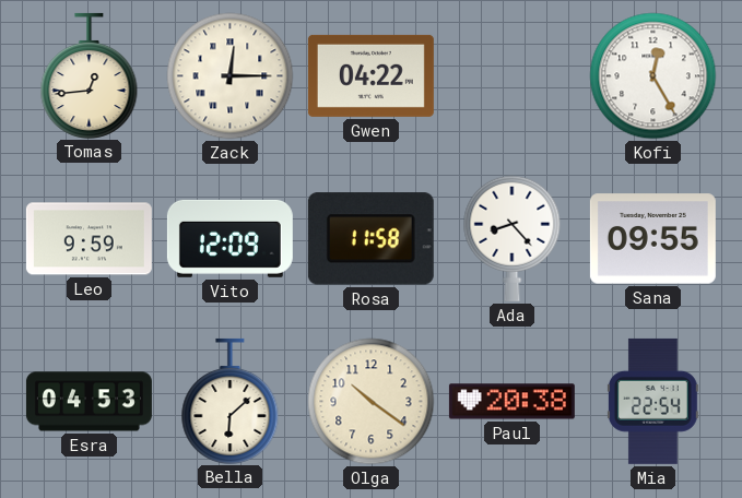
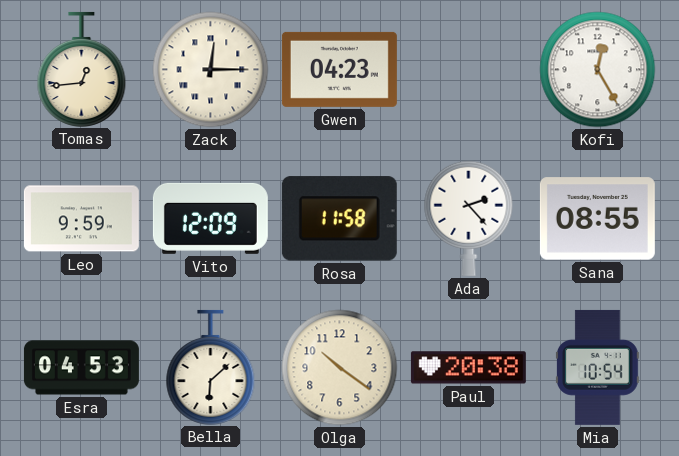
Gwen: 04:22 -> 04:23 (339, 69)
Ada: 8:23 -> 2:23 (469, 218)
Sana: 09:55 -> 08:55 (597, 219)
Mia: 22:54 -> 10:54 (597, 367)
